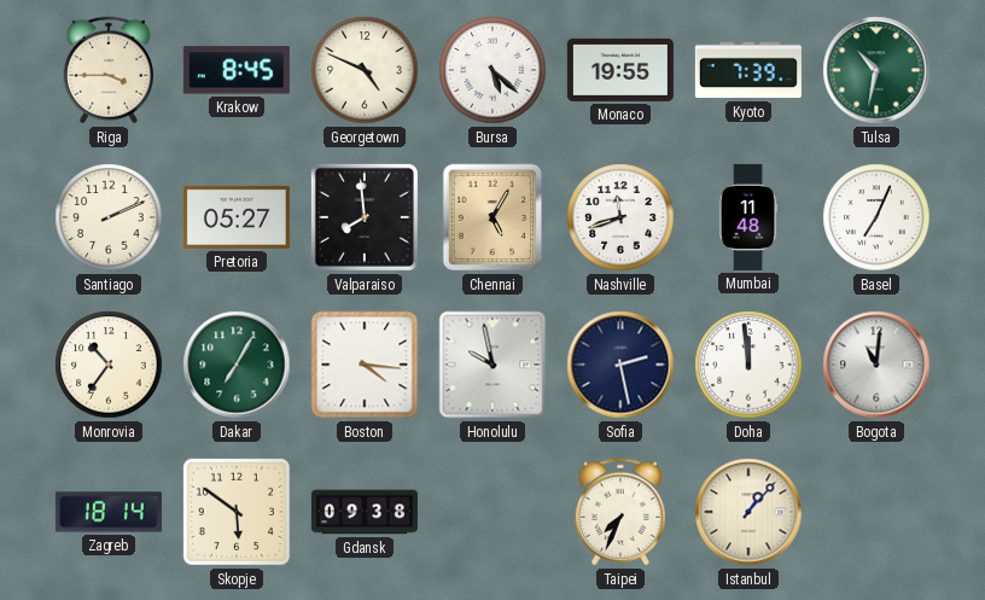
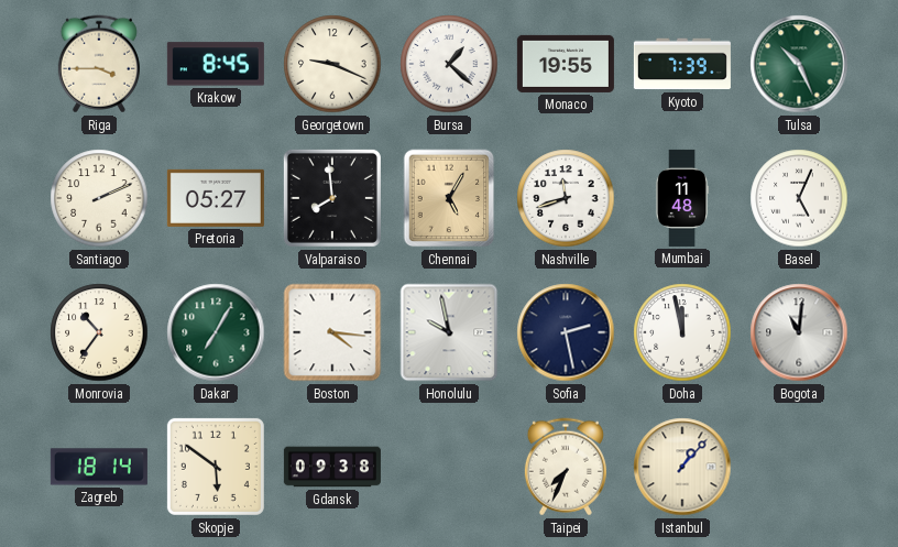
Georgetown: 4:49 -> 9:19 (332, 64)
Bursa: 5:22 -> 1:22 (449, 64)
Tulsa: 10:32 -> 10:26 (799, 64)
Basel: 7:04 -> 5:04 (799, 198)
Doha: 11:59 -> 11:58 (682, 332)
